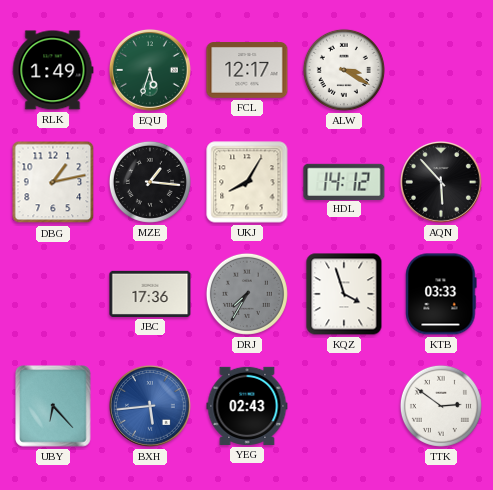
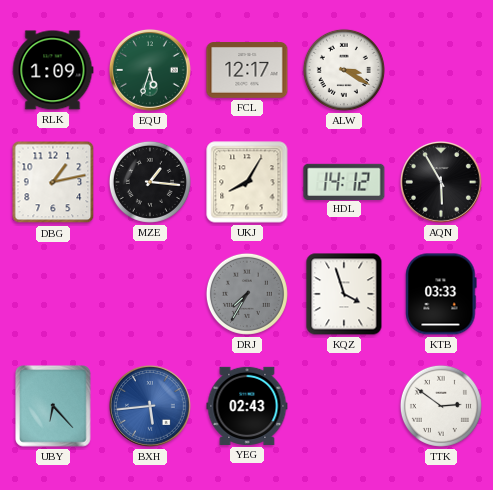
RLK: 1:49 -> 1:09 (53, 70)
AQN: 5:53 -> 5:55 (442, 183)
JBC: 17:36 -> none (150, 294)
